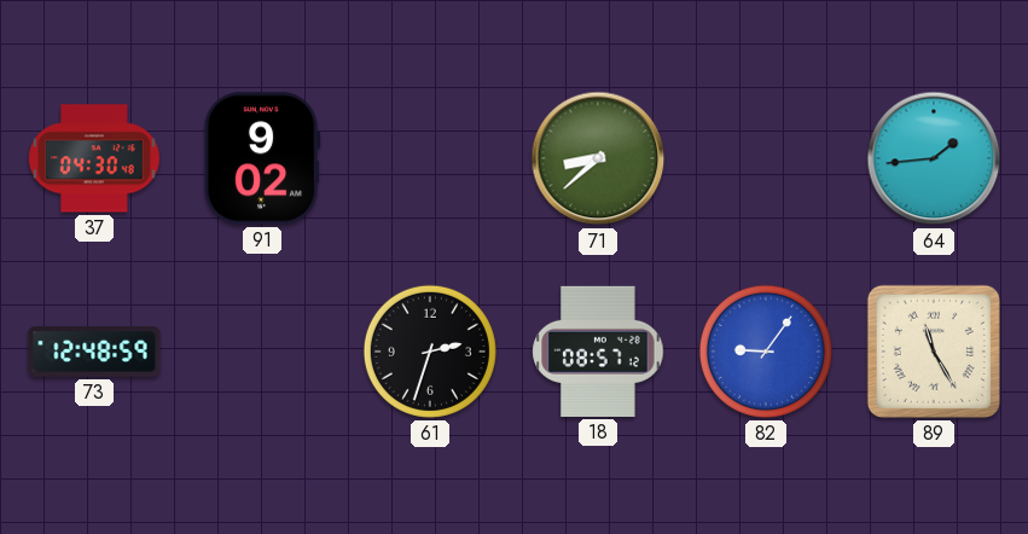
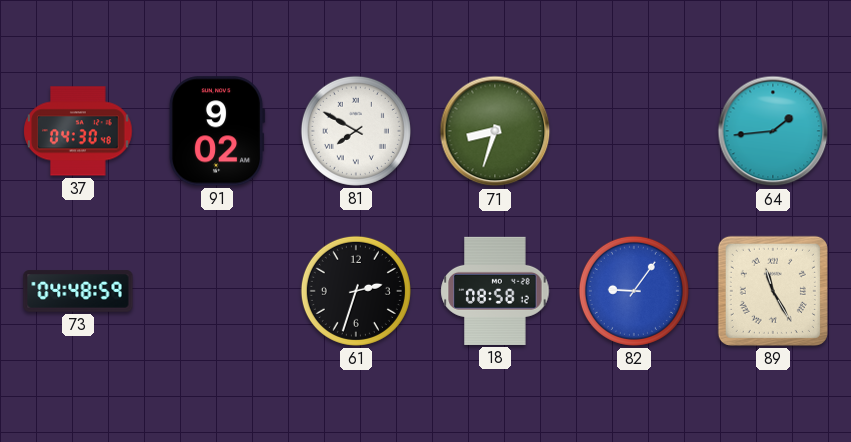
81: none -> 7:50 (356, 131)
71: 8:38 -> 8:33 (495, 131)
73: 12:48 -> 04:48 (78, 291)
18: 08:57 -> 08:58 (495, 291)
